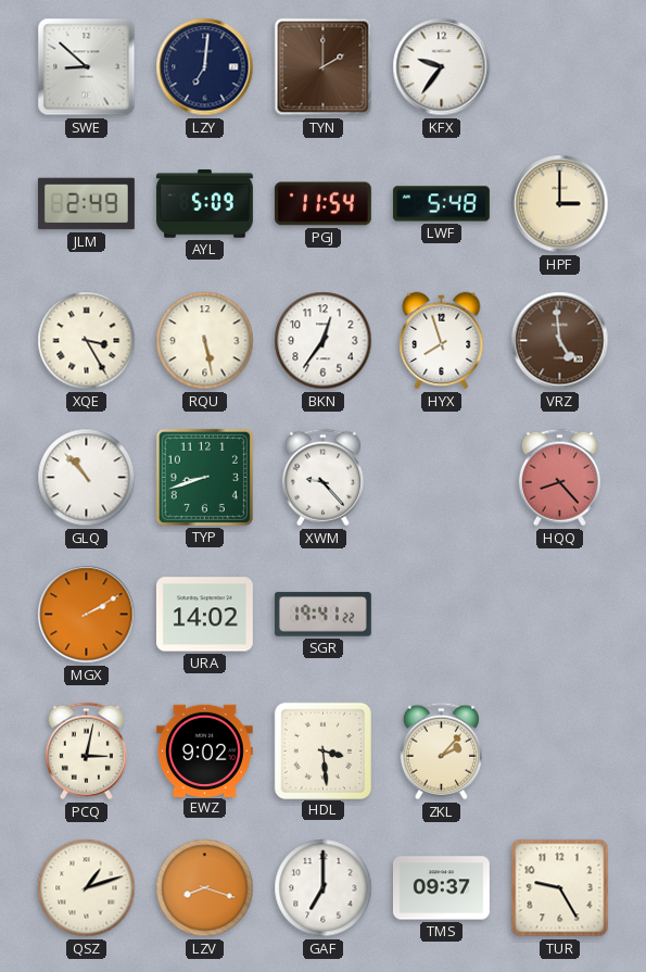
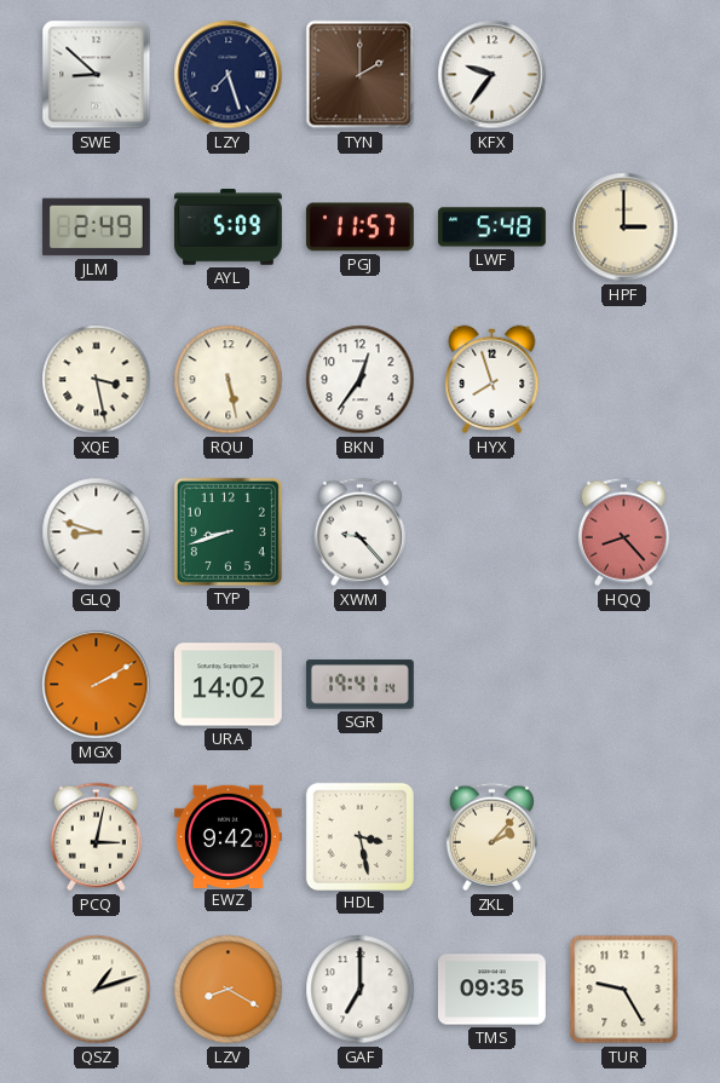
LZY: 7:01 -> 7:27 (229, 75)
PGJ: 11:54 -> 11:57 (359, 227)
XQE: 3:25 -> 3:28 (97, 380)
VRZ: 4:59 -> none (560, 341)
GLQ: 10:53 -> 8:48 (97, 532)
SGR: 19:41:22 -> 19:41:14 (359, 685)
EWZ: 9:02 -> 9:42 (227, 836)
HDL: 3:29 -> 3:28 (359, 836)
LZV: 8:18 -> 8:20 (229, 990)
TMS: 09:37 -> 09:35 (491, 990)
